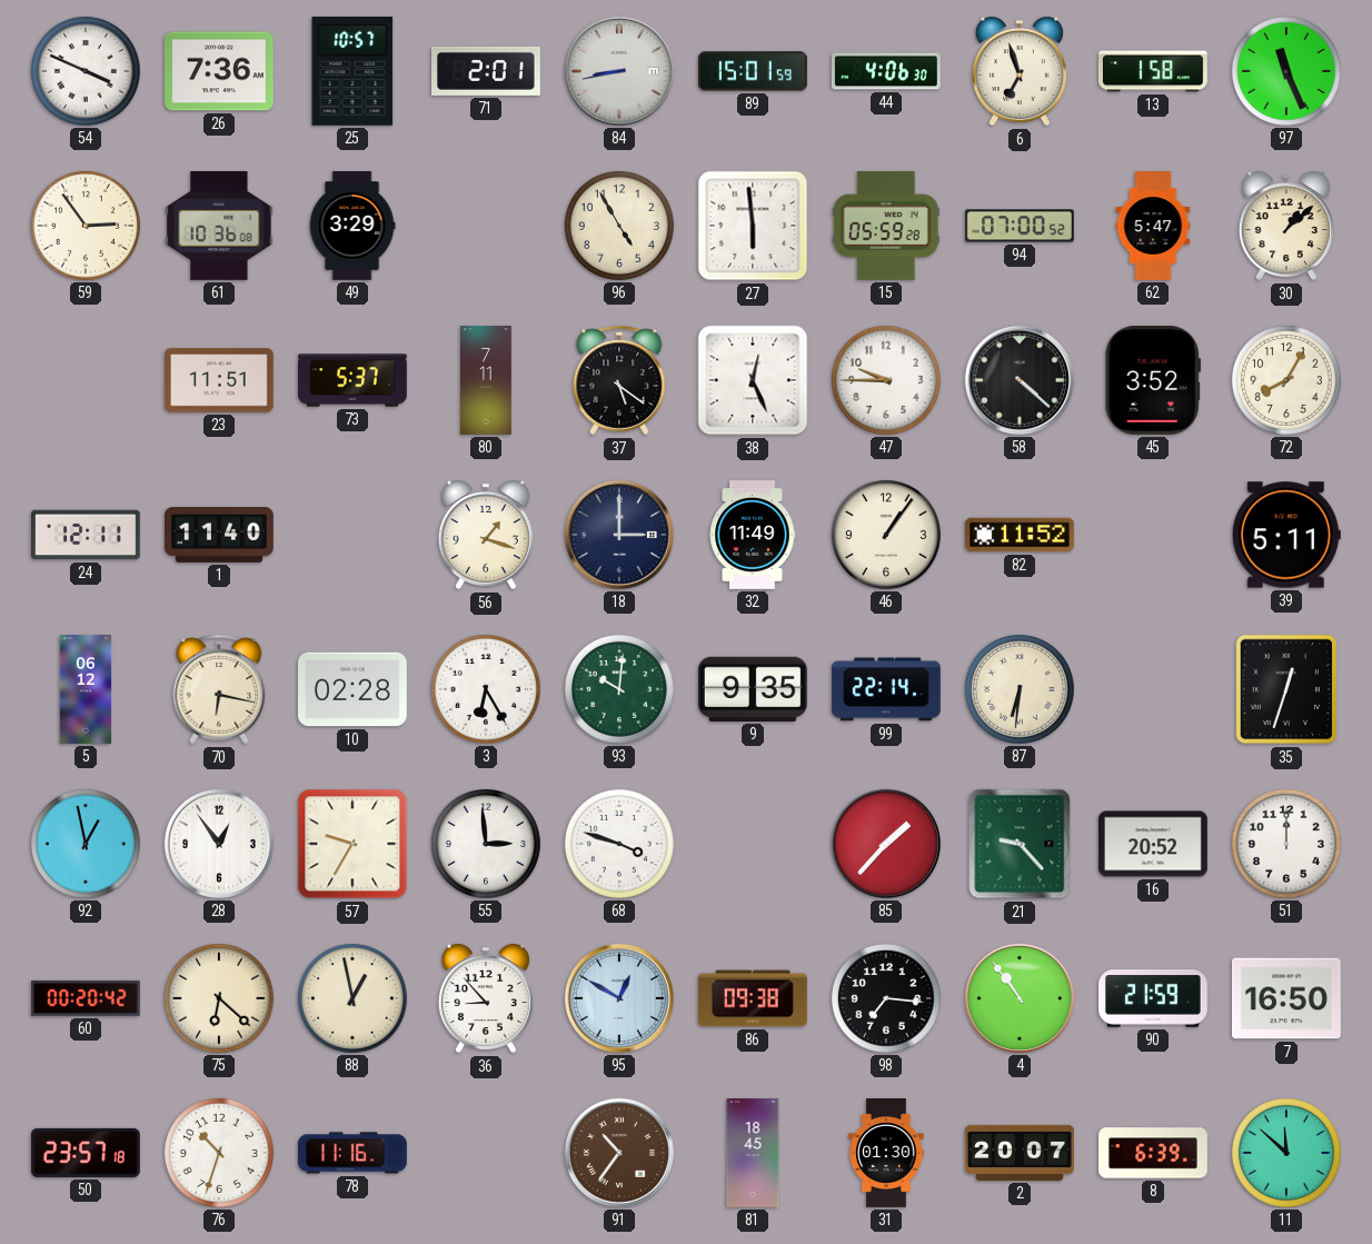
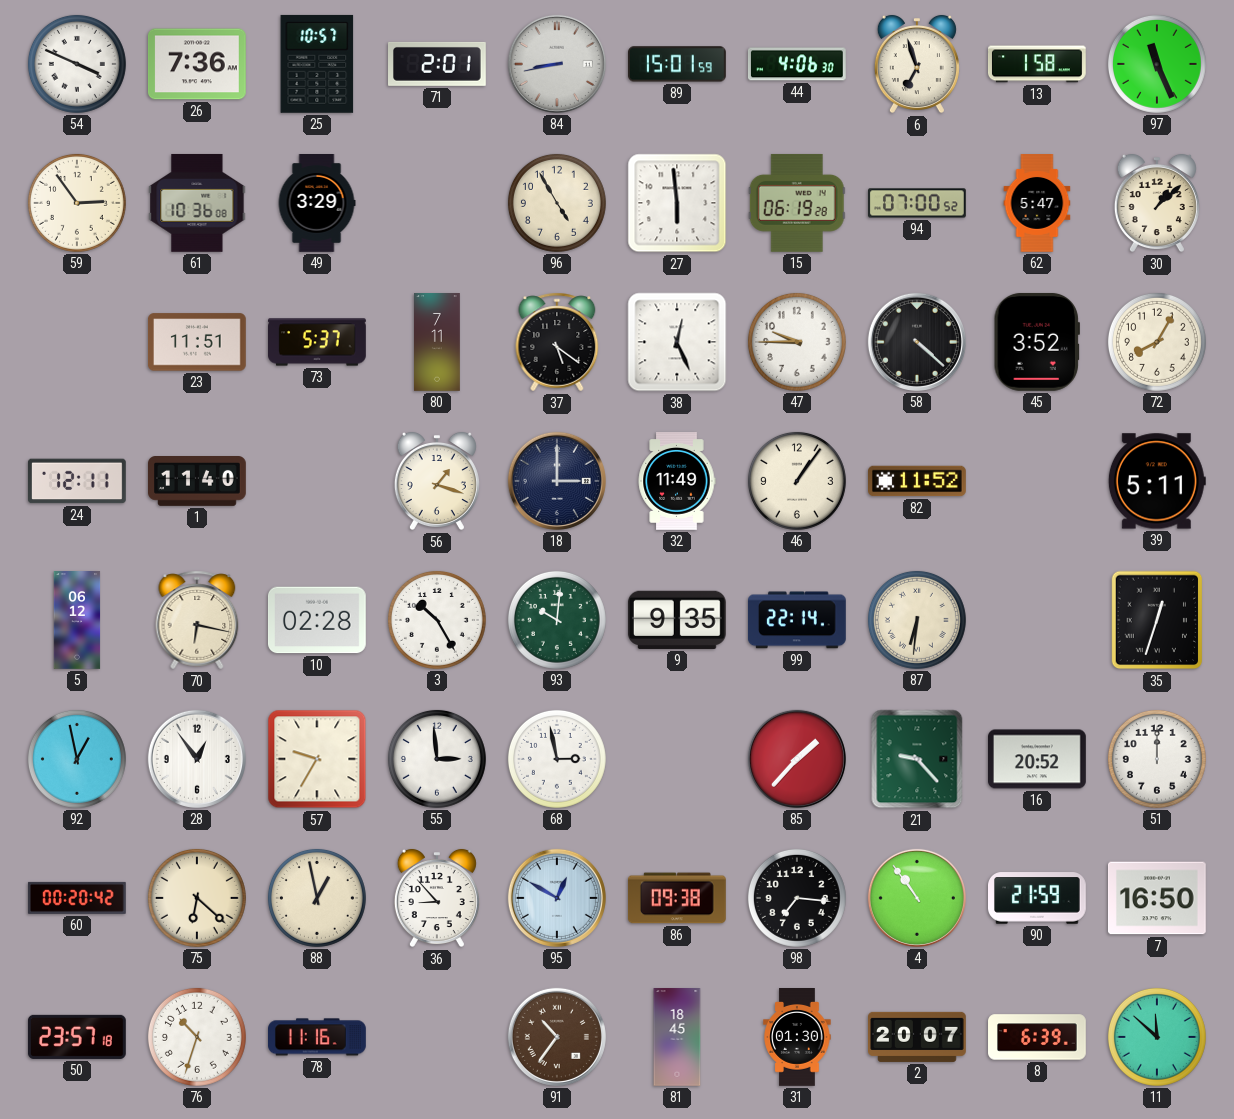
15: 05:59 -> 06:19 (797, 203)
3: 6:25 -> 10:25 (437, 620)
68: 3:48 -> 2:58 (557, 759)
